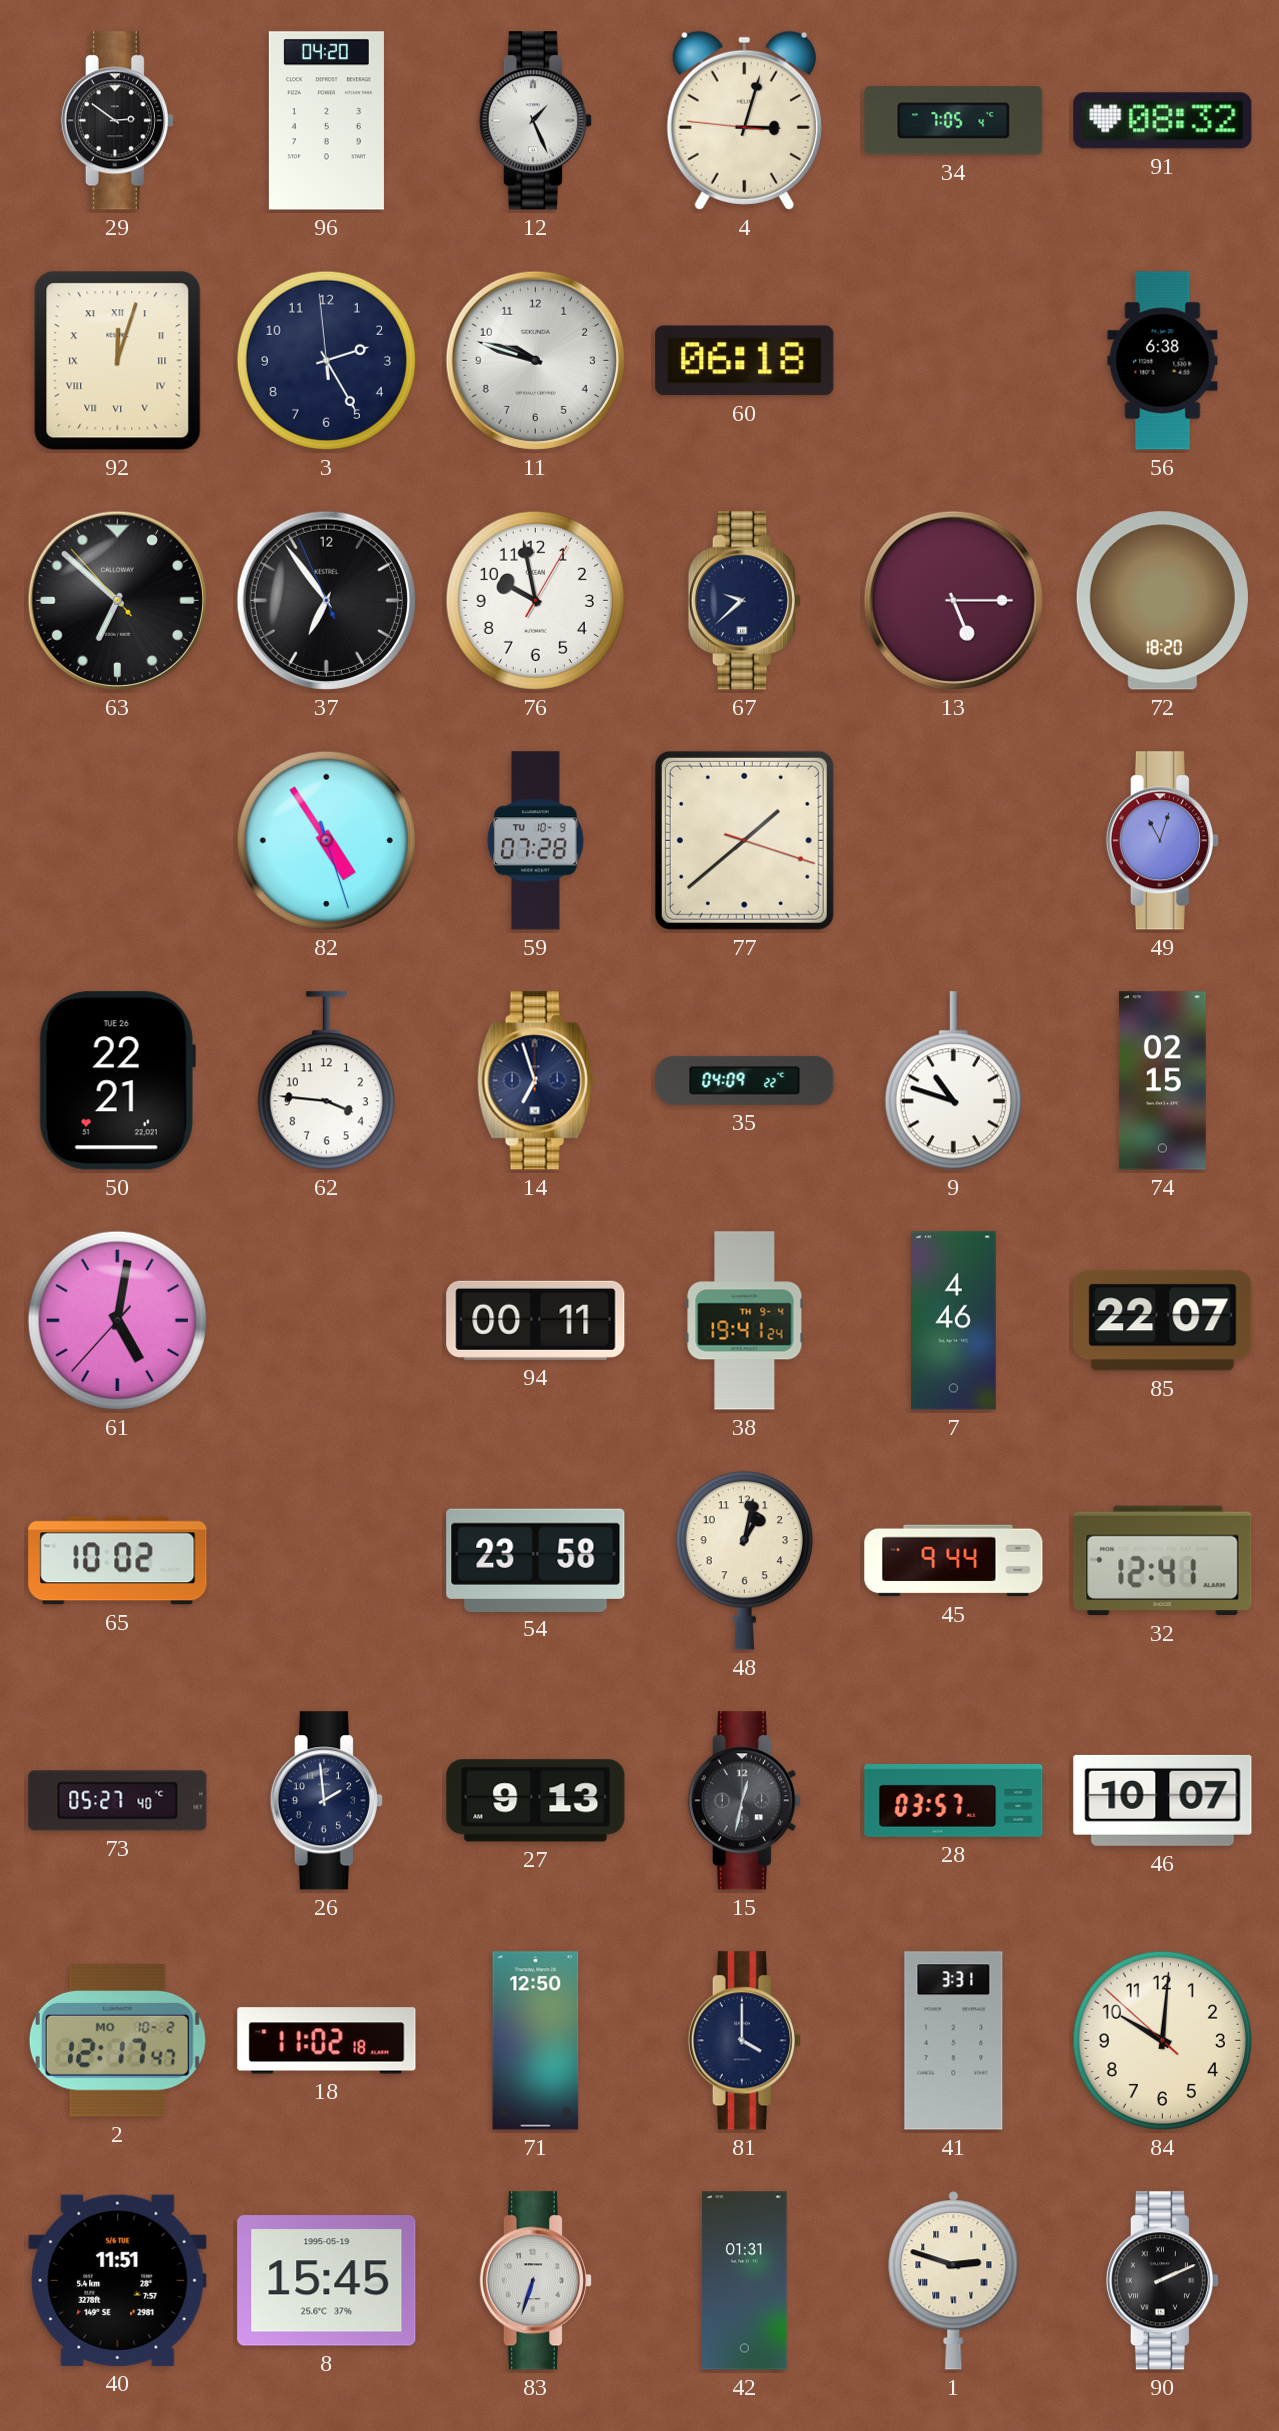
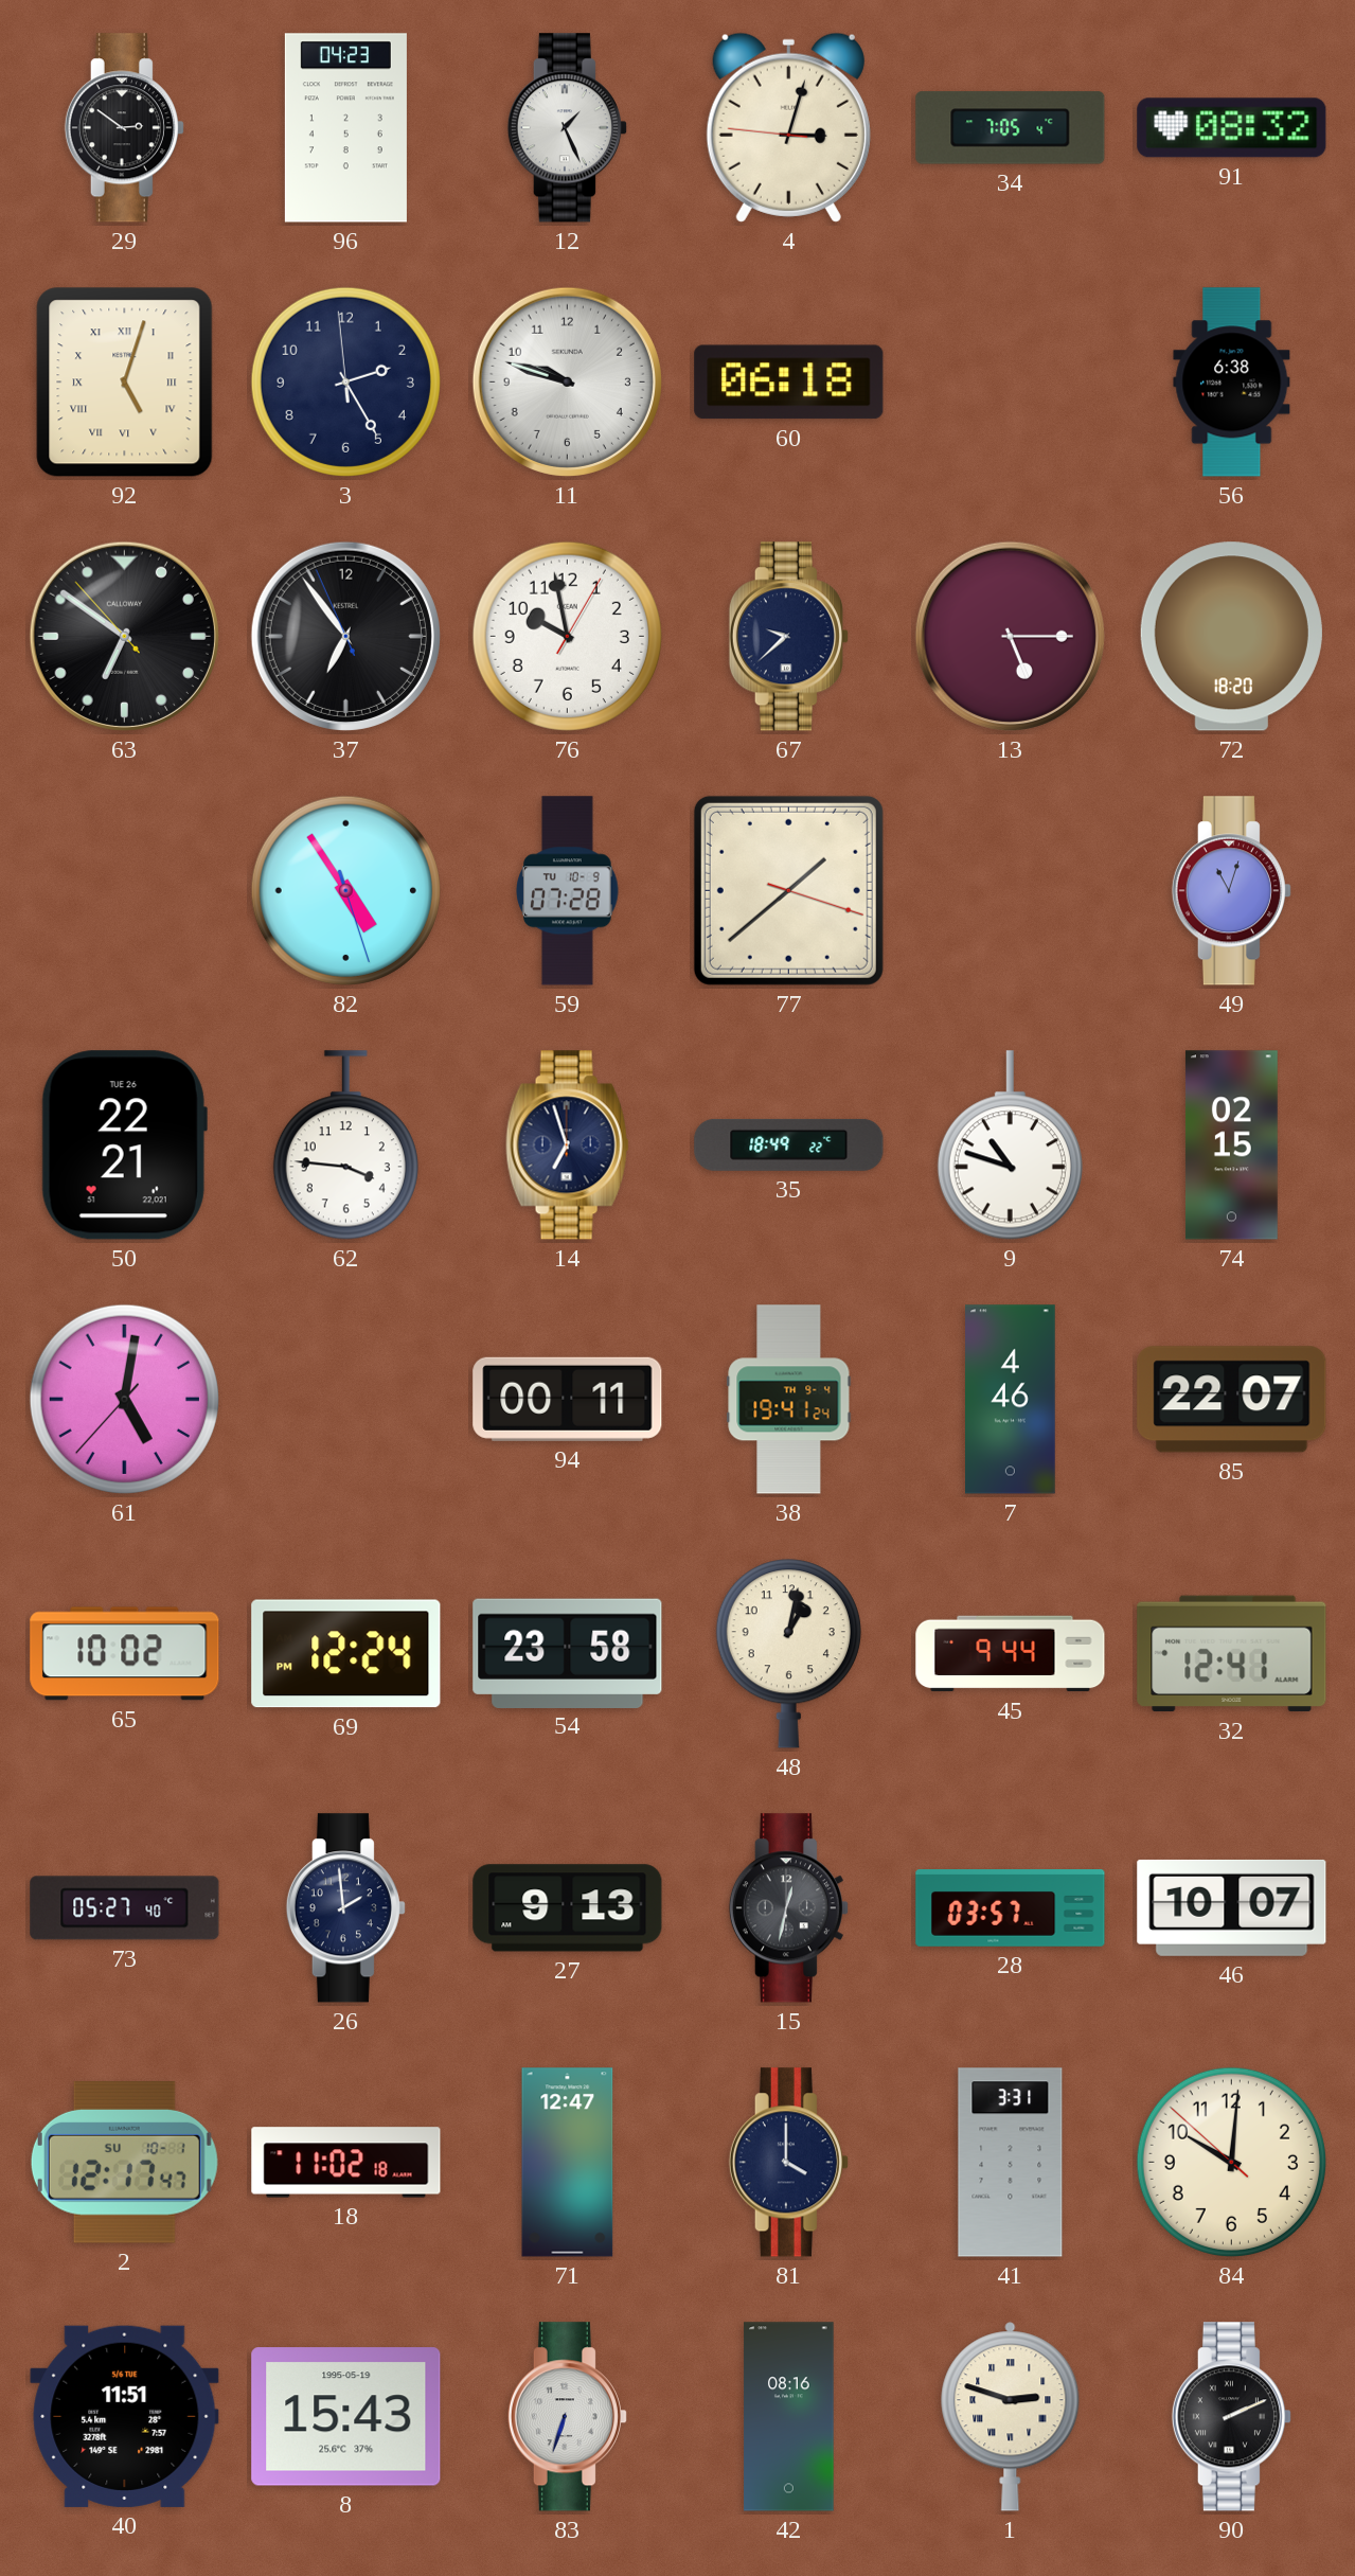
96: 04:20 -> 04:23 (345, 128)
92: 12:03 -> 5:03 (125, 383)
63: 6:51 -> 6:50 (124, 636)
35: 04:09 -> 18:49 (789, 1144)
69: none -> 12:24 (346, 1654)
2 date: MO 10-2 -> SU 10-1 (124, 2163)
71: 12:50 -> 12:47 (568, 2163)
8: 15:45 -> 15:43 (346, 2417)
42: 01:31 -> 08:16 (789, 2417)
